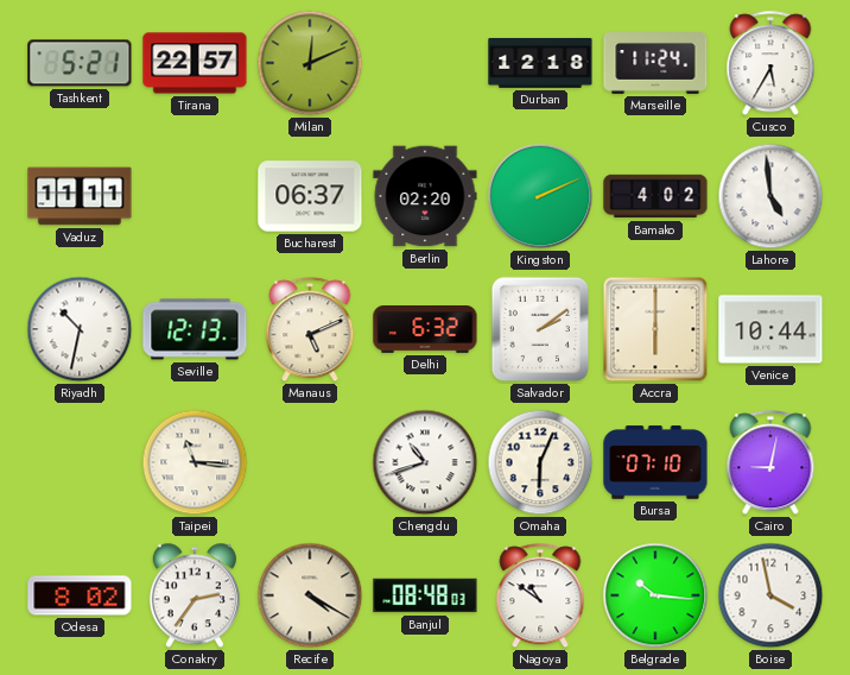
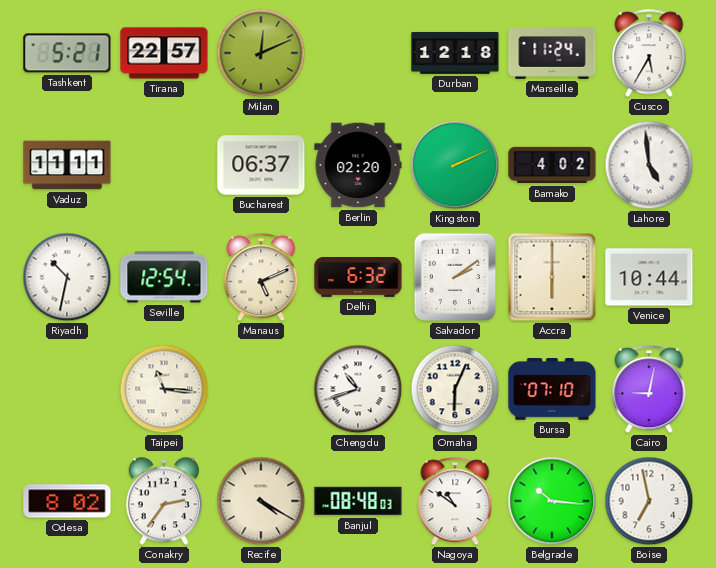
Seville: 12:13 -> 12:54 (164, 277)
Boise: 3:58 -> 6:58 (649, 501)
